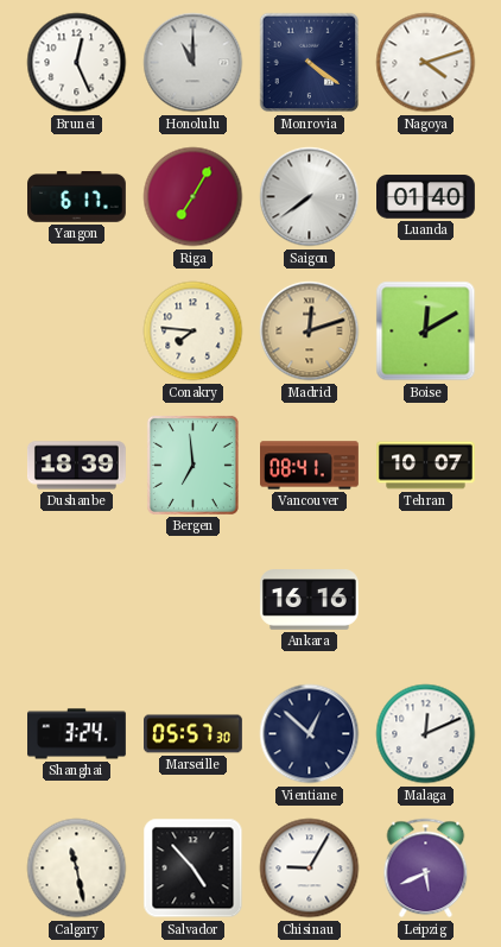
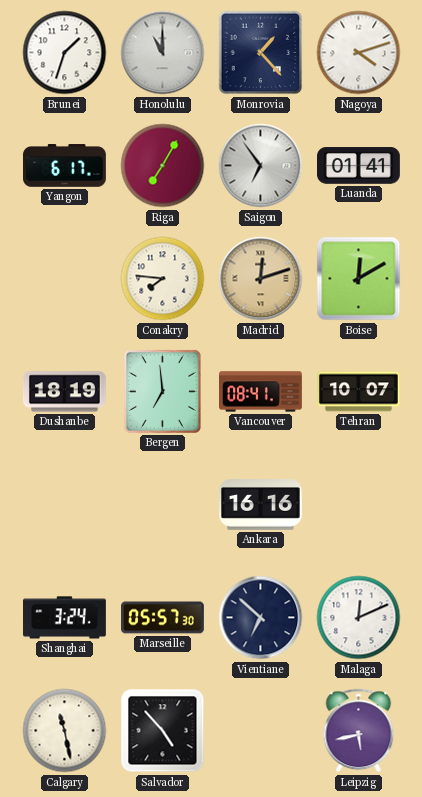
Brunei: 12:26 -> 1:33 (65, 53)
Monrovia: 4:21 -> 1:23 (261, 53)
Saigon: 7:39 -> 6:54 (261, 166)
Luanda: 01:40 -> 01:41 (359, 166)
Dushanbe: 18:39 -> 18:19 (64, 392)
Vientiane: 12:52 -> 6:52 (261, 618)
Chisinau: 9:05 -> none (310, 869)
Leipzig: 5:41 -> 5:43 (359, 731)
